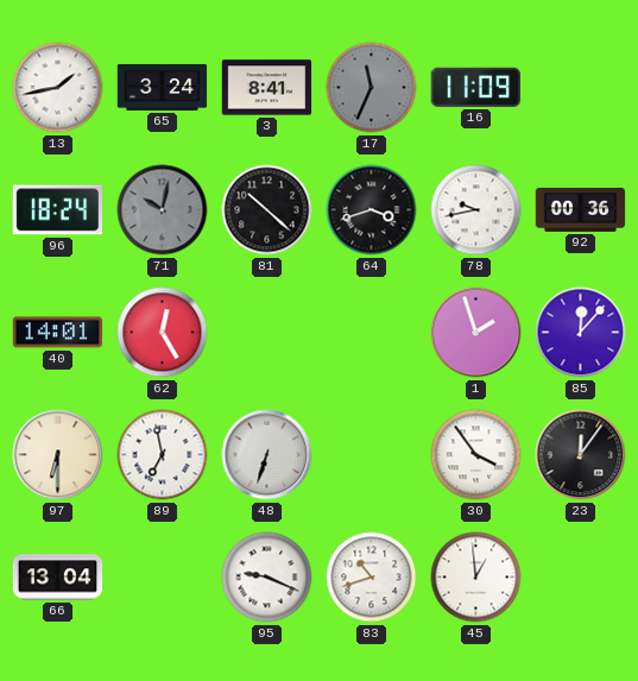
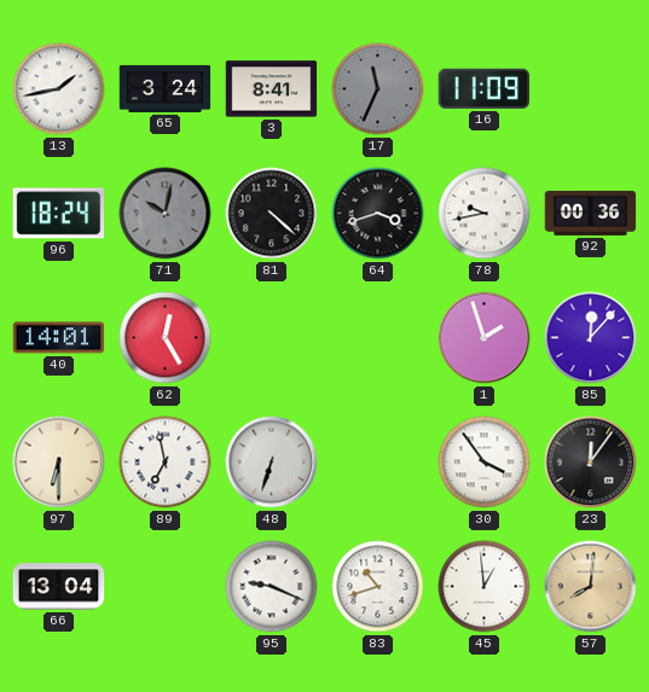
81: 10:22 -> 4:22 (272, 214)
57: none -> 8:01 (591, 587)
